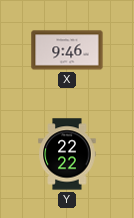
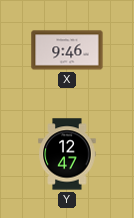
Y: 22:22 -> 12:47 (67, 154)
